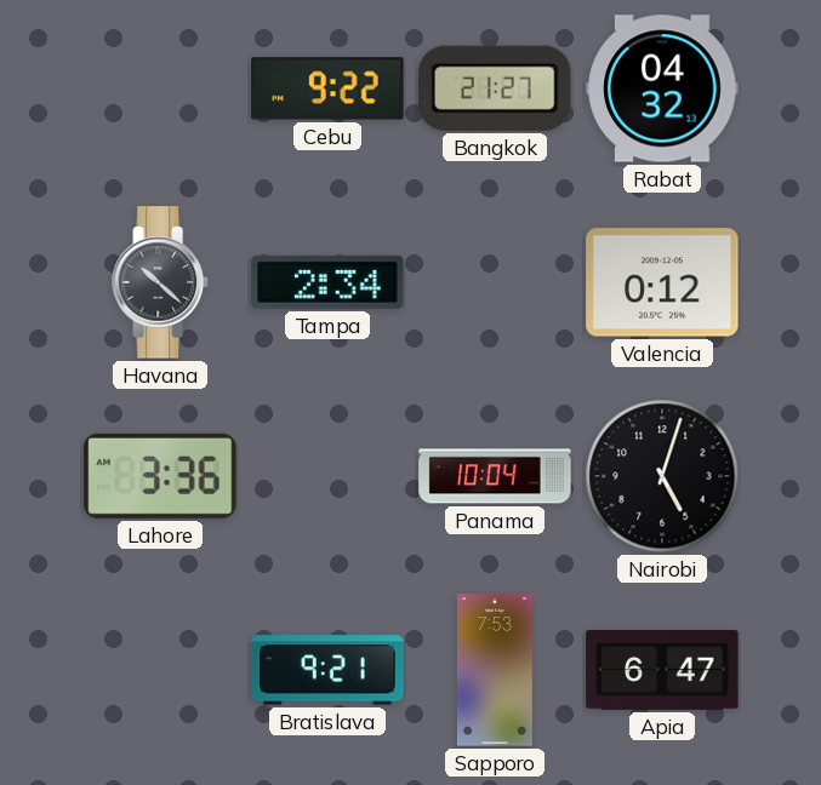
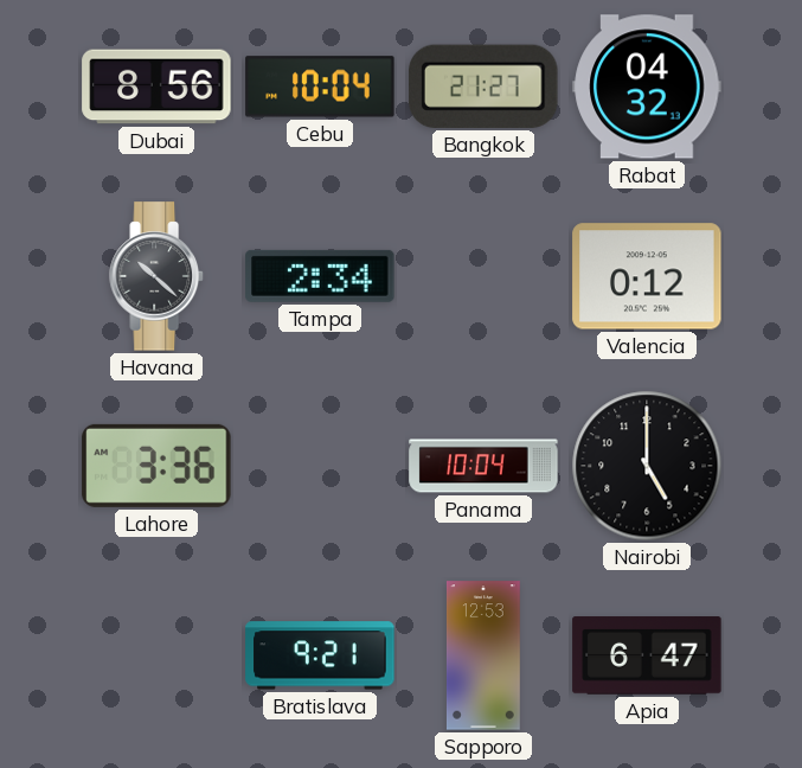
Dubai: none -> 8:56 (156, 87)
Cebu: 9:22 -> 10:04 (320, 87)
Nairobi: 5:03 -> 5:00 (647, 466)
Sapporo: 7:53 -> 12:53 (483, 655)
